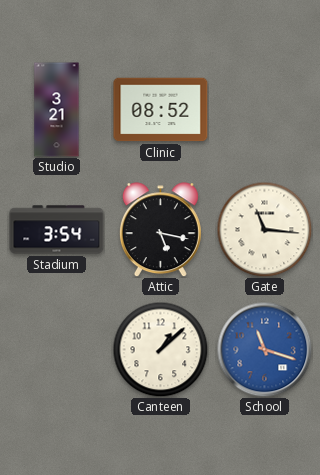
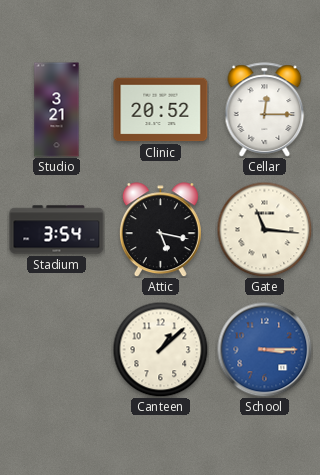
Clinic: 08:52 -> 20:52 (161, 110)
Cellar: none -> 12:15 (265, 110)
School: 11:18 -> 3:15 (264, 349)
